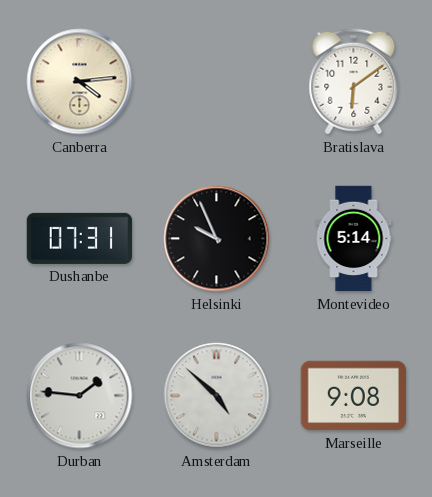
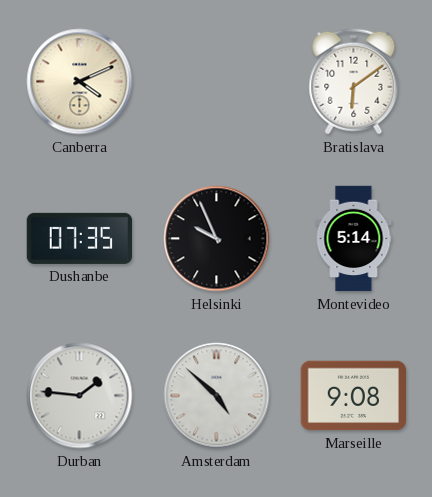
Canberra: 4:14 -> 4:11 (80, 82)
Dushanbe: 07:31 -> 07:35 (80, 238)
